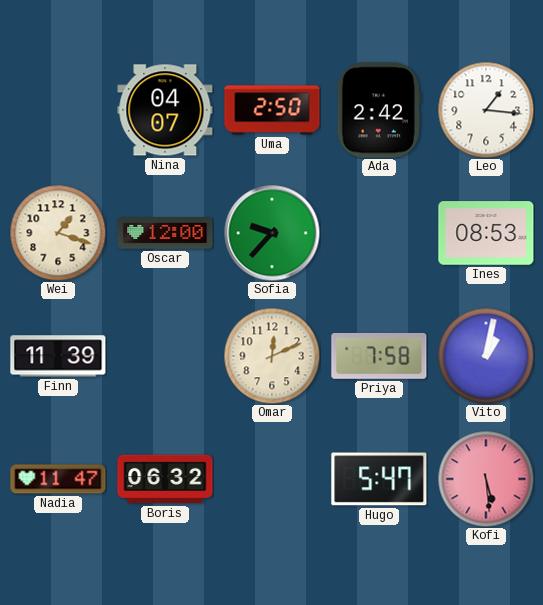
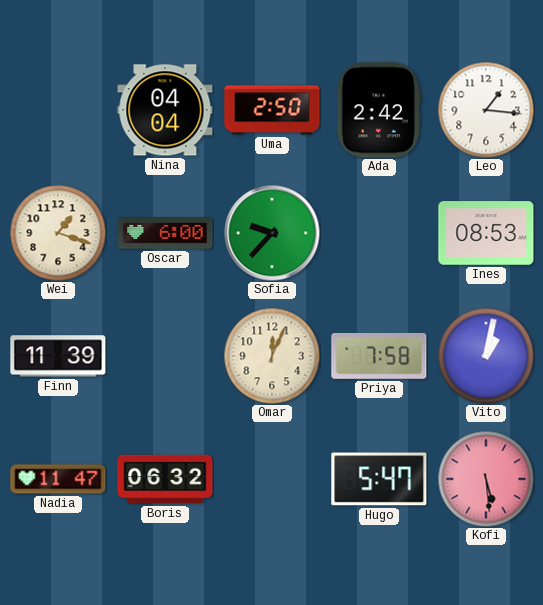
Nina: 04:07 -> 04:04 (165, 110)
Oscar: 12:00 -> 6:00 (165, 233)
Omar: 12:11 -> 12:04 (272, 356)
